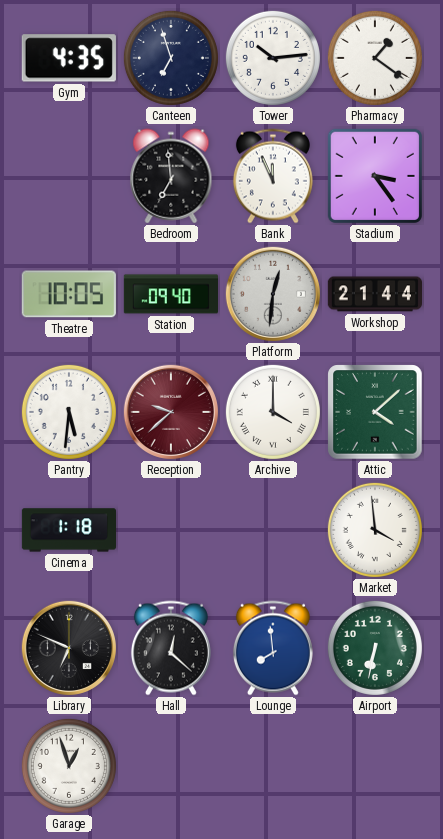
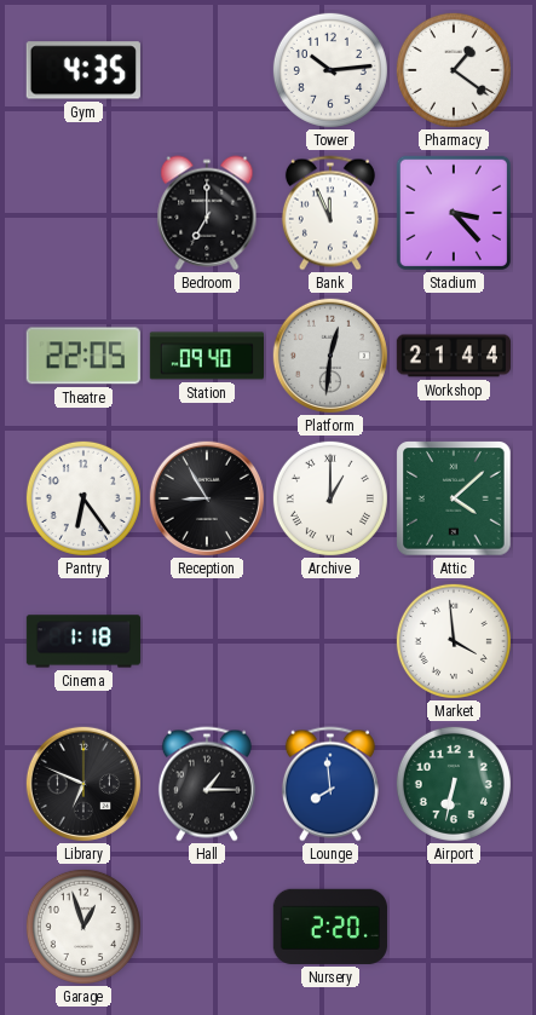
Canteen: 6:57 -> none (171, 58)
Bedroom: 6:59 -> 7:00 (207, 213)
Stadium: 3:24 -> 3:23 (454, 213)
Theatre: 10:05 -> 22:05 (83, 356)
Pantry: 5:31 -> 6:24 (83, 498)
Reception: 9:38 -> 8:55 (207, 498)
Reception dial: burgundy -> black (207, 498)
Archive: 4:00 -> 1:00 (330, 498)
Hall: 12:22 -> 1:15 (207, 784)
Nursery: none -> 2:20 (330, 927)
